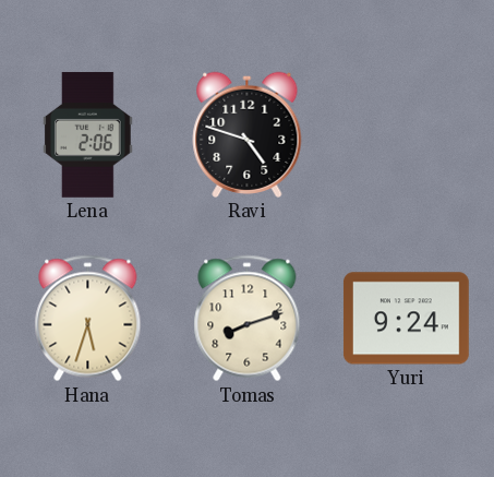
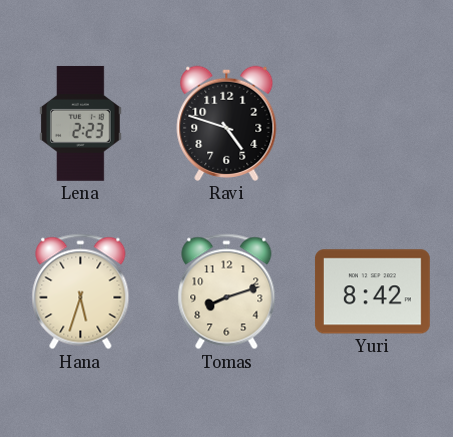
Lena: 2:06 -> 2:23 (81, 123)
Yuri: 9:24 -> 8:42 (372, 292)
